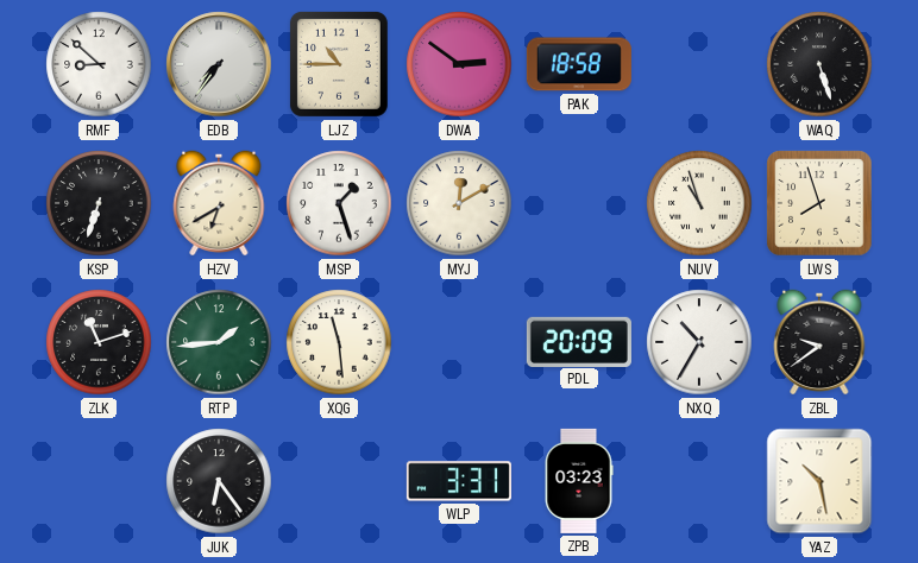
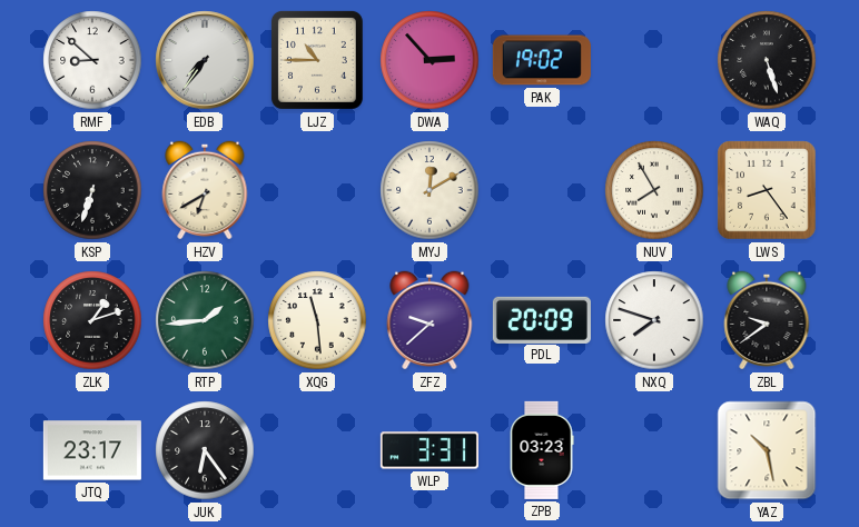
DWA: 2:51 -> 2:53 (429, 60)
PAK: 18:58 -> 19:02 (542, 60)
MSP: 1:27 -> none (339, 203)
NUV: 10:57 -> 7:55 (654, 190)
LWS: 7:57 -> 8:24 (767, 190)
ZLK: 11:12 -> 1:12 (92, 320)
ZFZ: none -> 9:38 (429, 320)
NXQ: 10:35 -> 7:48 (654, 320)
JTQ: none -> 23:17 (92, 450)
